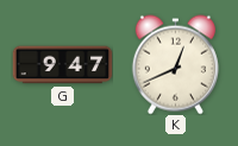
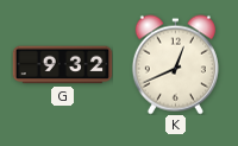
G: 9:47 -> 9:32 (62, 65)
